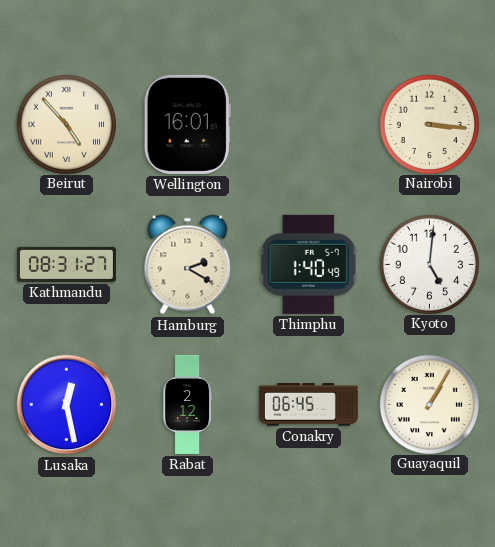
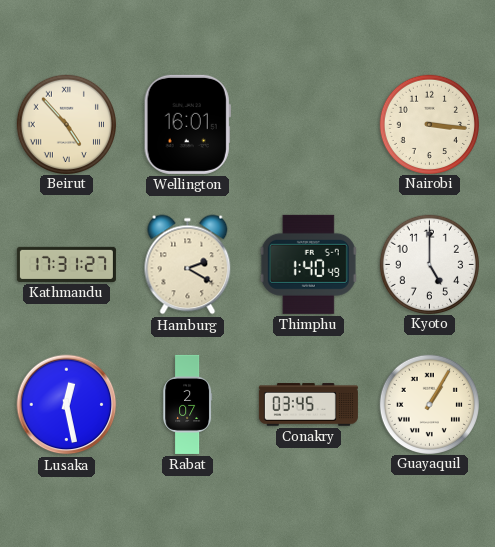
Kathmandu: 08:31 -> 17:31 (66, 264)
Kyoto: 5:01 -> 5:00 (429, 264)
Rabat: 2:12 -> 2:07 (188, 404)
Conakry: 06:45 -> 03:45 (308, 405)
